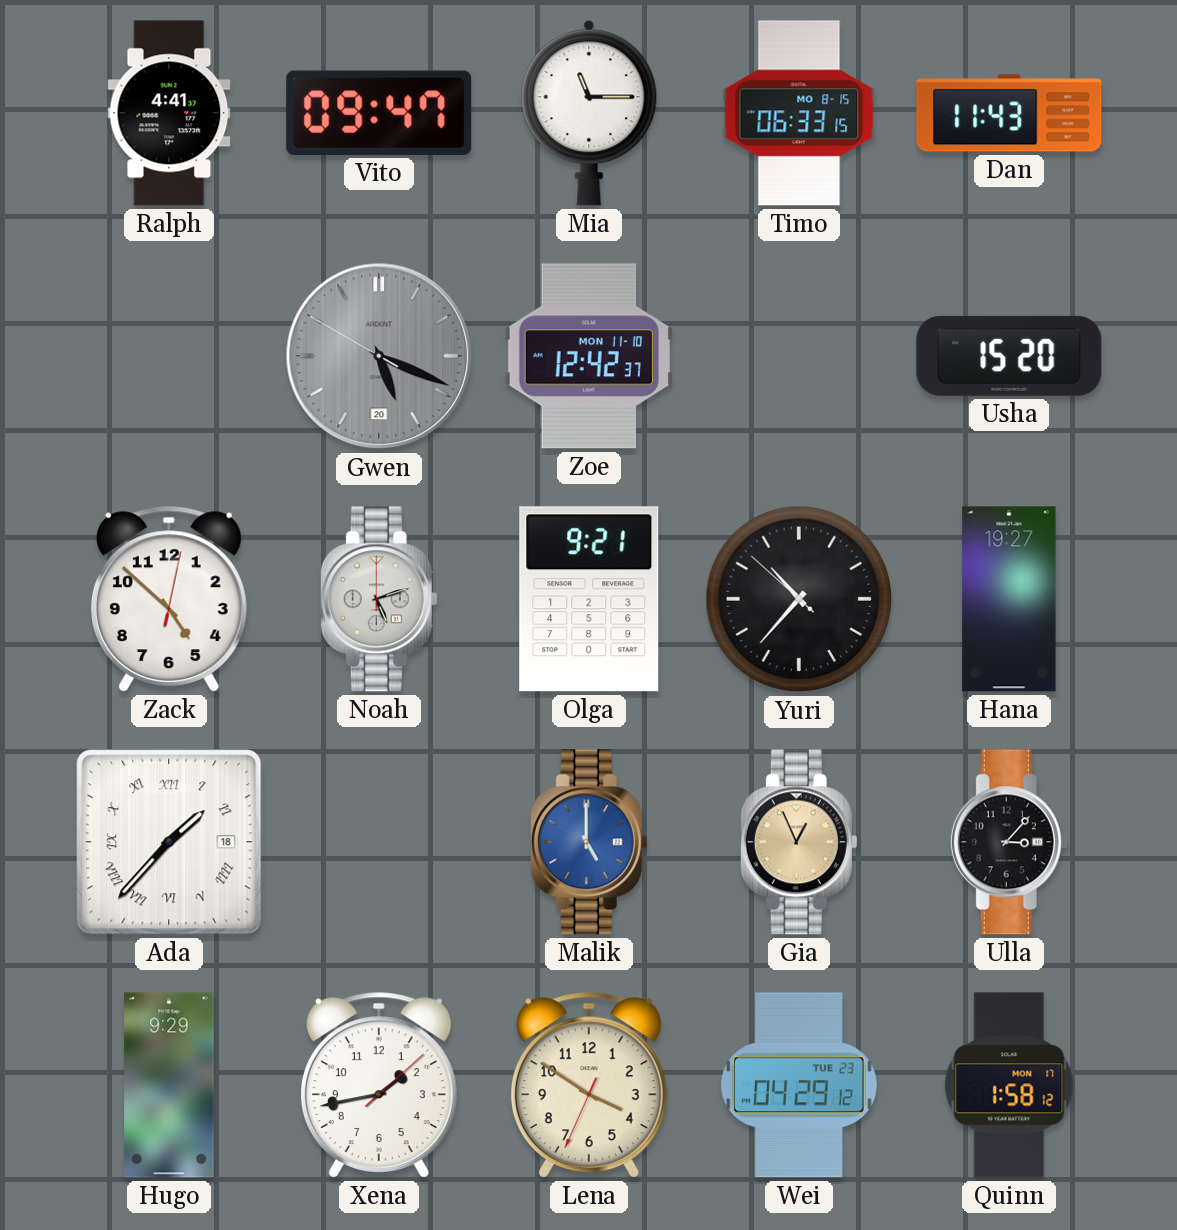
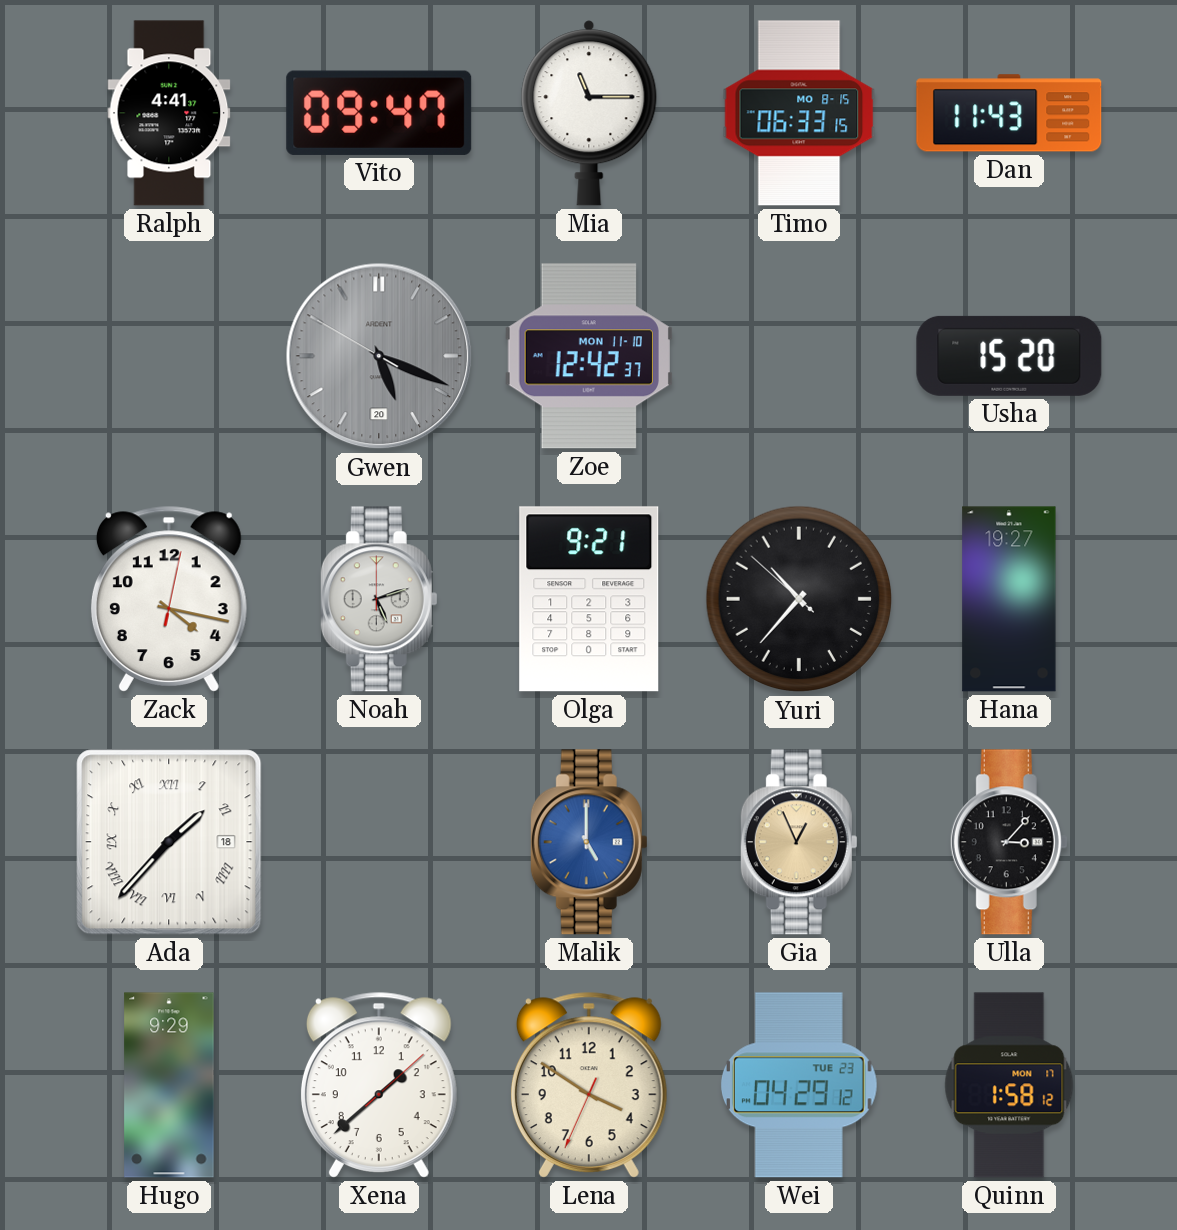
Zack: 4:52 -> 4:17 (169, 599)
Xena: 1:43 -> 1:38 (379, 1085)
